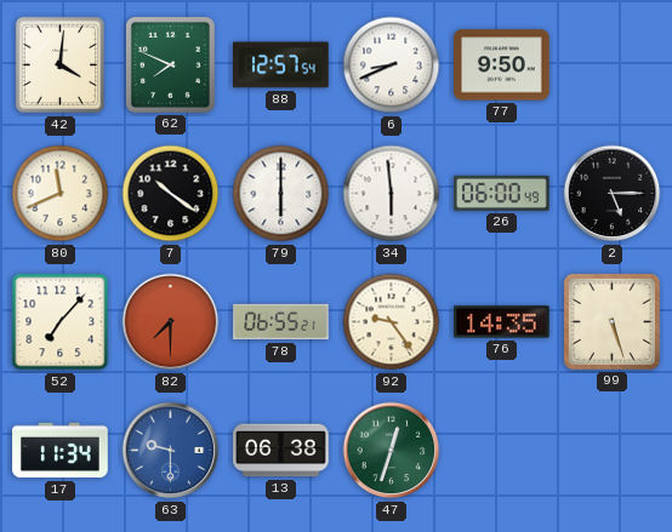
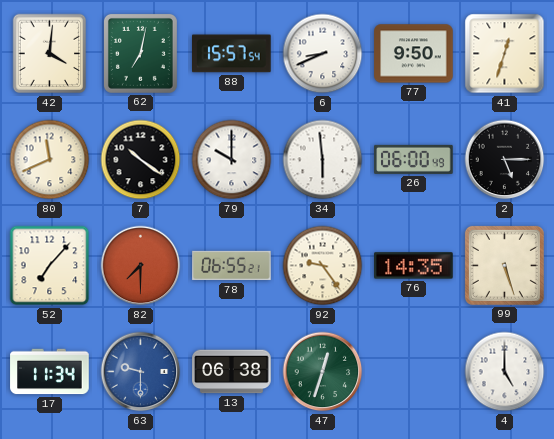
62: 7:49 -> 7:02 (140, 53)
88: 12:57 -> 15:57 (232, 54)
41: none -> 12:33 (505, 54)
79: 6:00 -> 10:00 (232, 160)
4: none -> 5:00 (505, 372)
